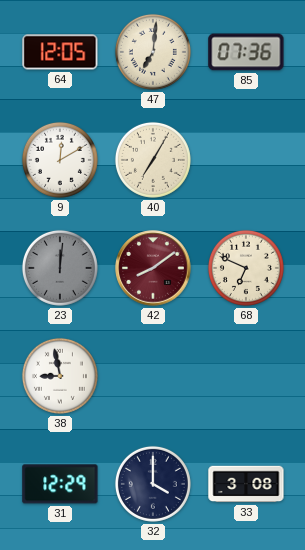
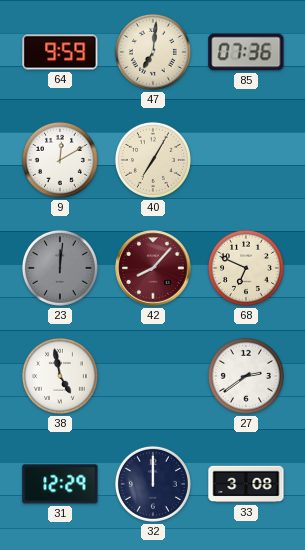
64: 12:05 -> 9:59 (60, 52)
42: 8:09 -> 8:07 (153, 268)
38: 8:58 -> 4:58 (60, 376)
27: none -> 2:39 (246, 376)
32: 4:00 -> 12:00 (153, 484)
